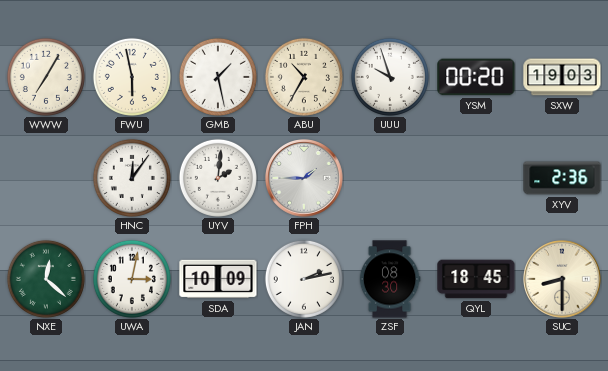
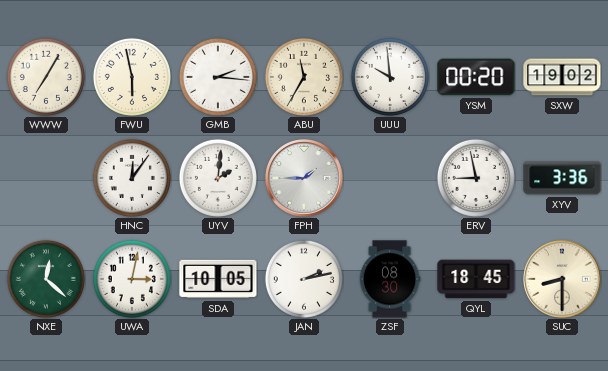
GMB: 1:28 -> 2:16 (218, 77)
ABU: 10:35 -> 11:35 (304, 77)
UUU: 9:57 -> 9:59 (390, 77)
SXW: 19:03 -> 19:02 (562, 77)
ERV: none -> 8:58 (476, 178)
XYV: 2:36 -> 3:36 (562, 178)
SDA: 10:09 -> 10:05 (218, 279)
